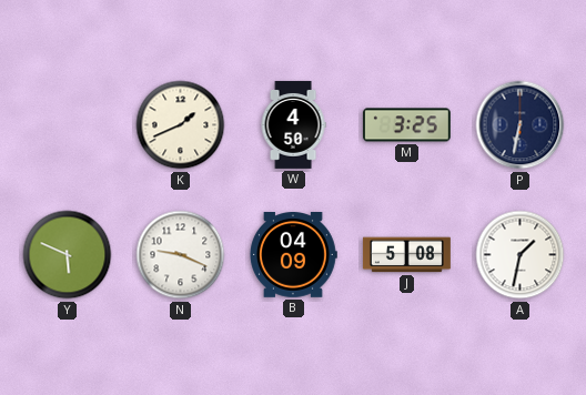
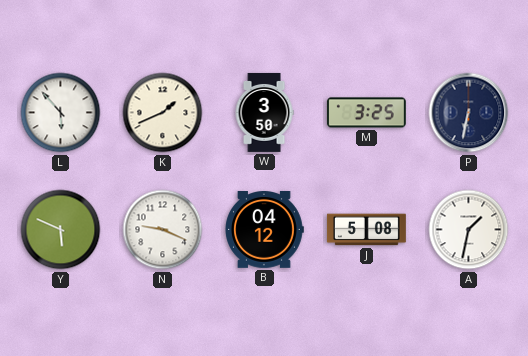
L: none -> 5:53 (61, 113)
W: 4:50 -> 3:50 (264, 112)
B: 04:09 -> 04:12 (264, 230)
